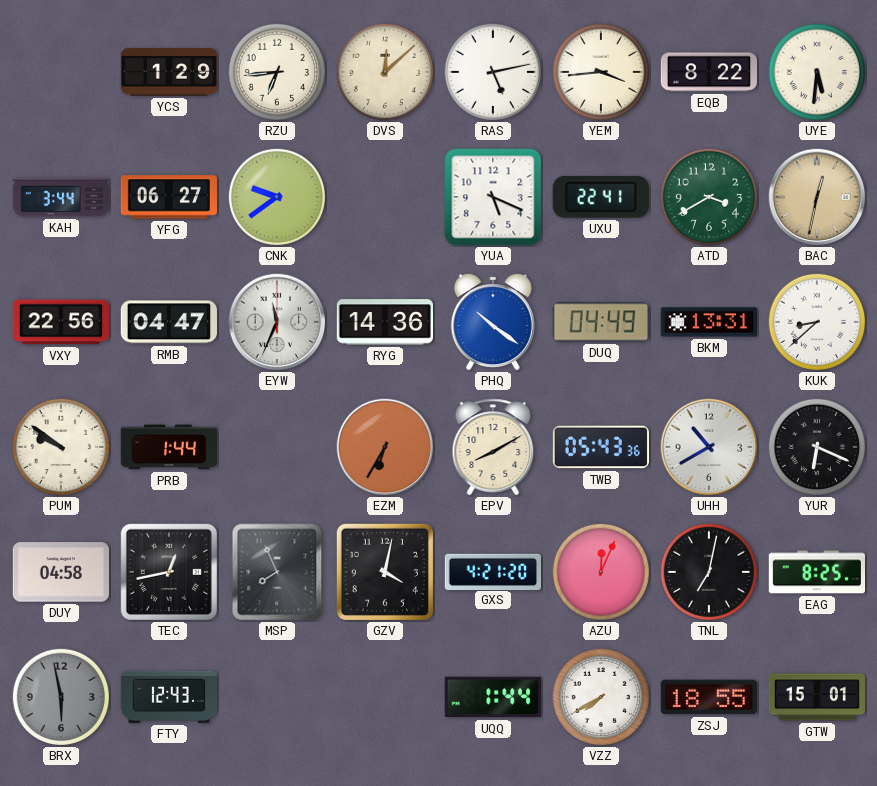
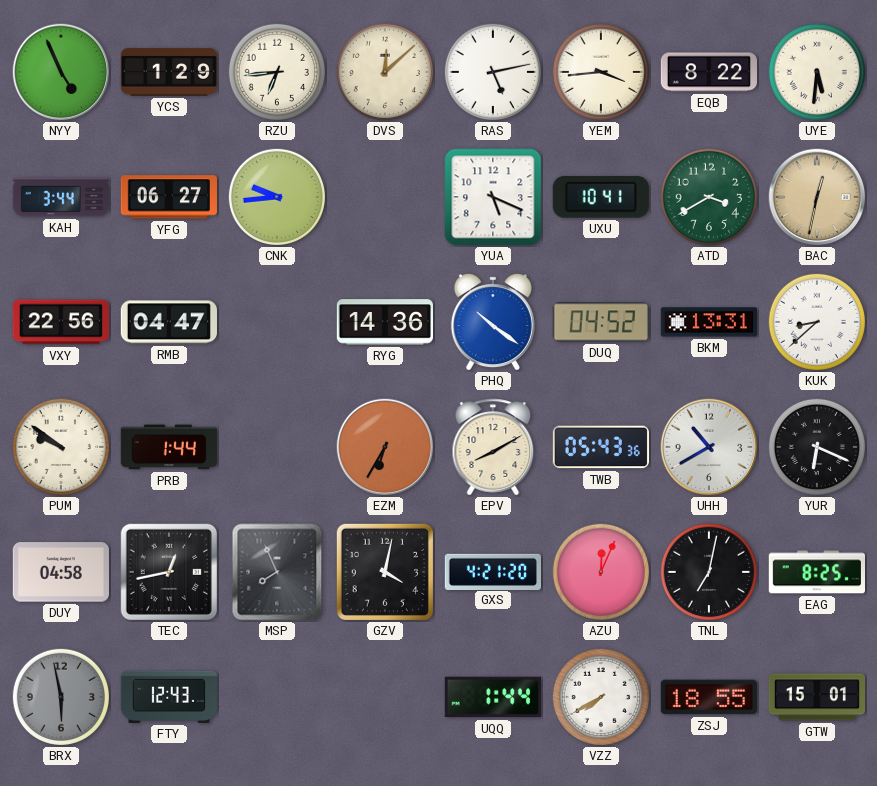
NYY: none -> 4:56 (61, 72)
CNK: 9:39 -> 9:44 (276, 196)
UXU: 22:41 -> 10:41 (601, 197)
EYW: 11:34 -> none (277, 322)
DUQ: 04:49 -> 04:52 (600, 322)
